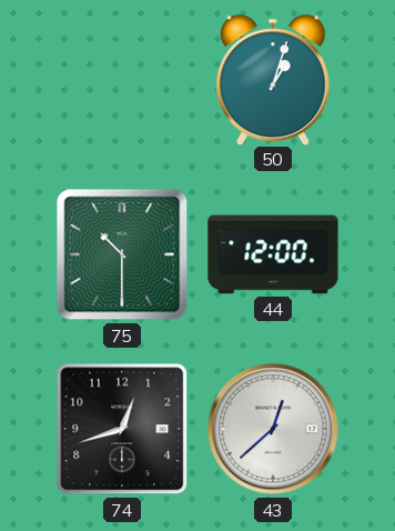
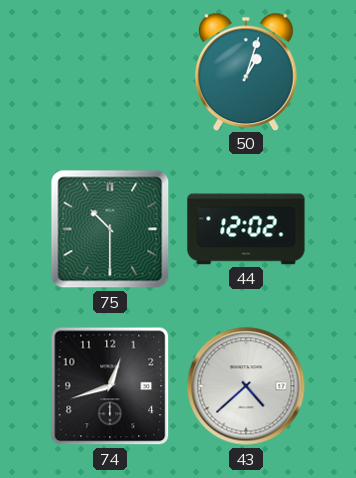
44: 12:00 -> 12:02 (246, 229)
43: 12:38 -> 4:38 (246, 386)
